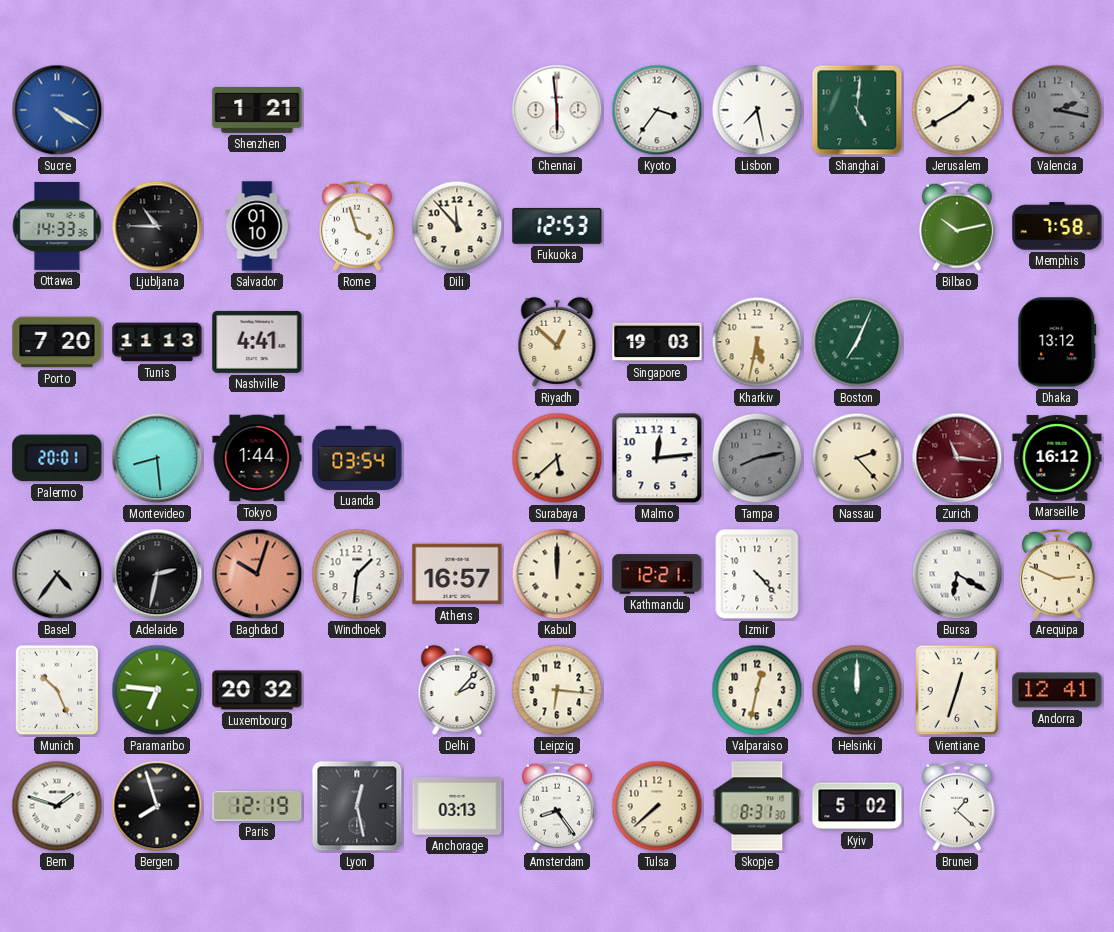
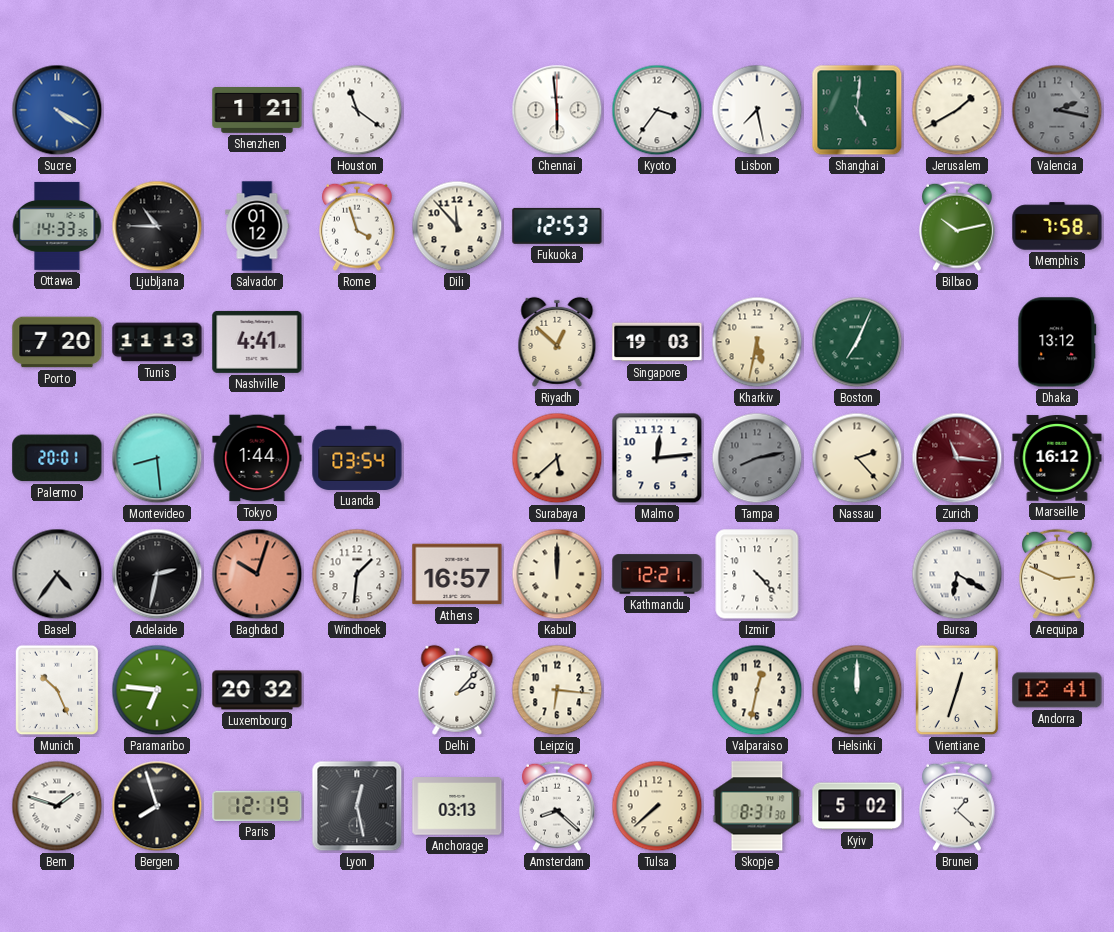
Houston: none -> 11:21 (357, 110)
Salvador: 01:10 -> 01:12 (257, 226)
Amsterdam: 8:24 -> 8:22 (558, 806)
